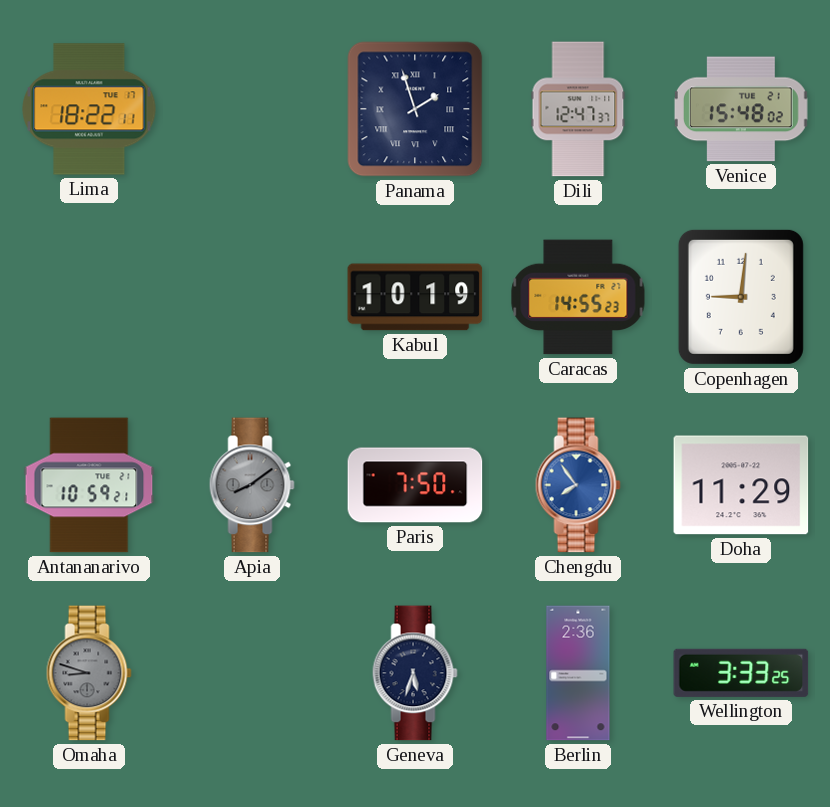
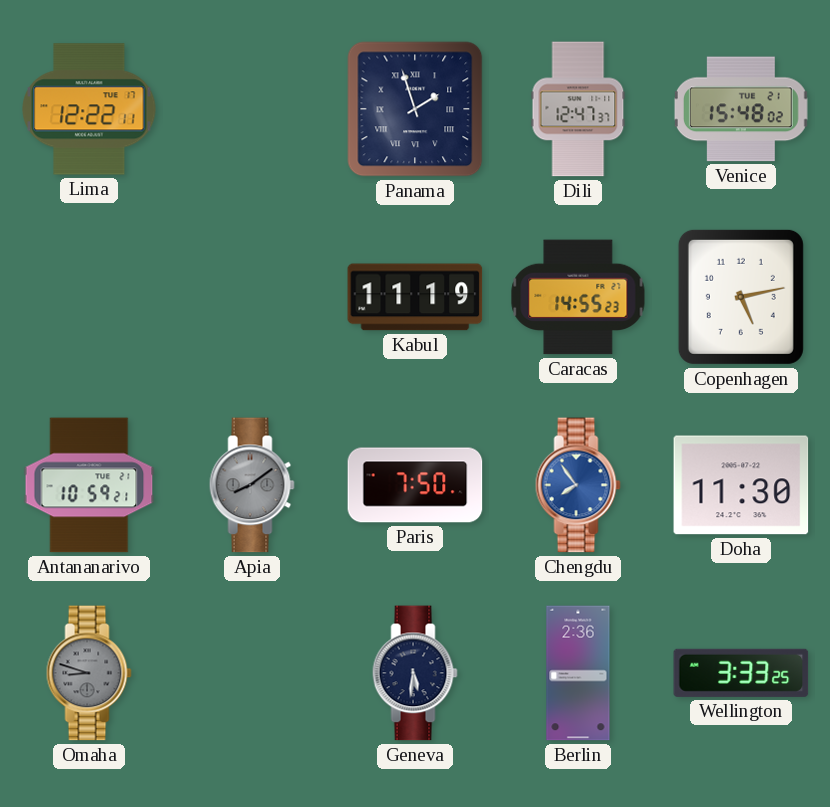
Lima: 18:22 -> 12:22 (89, 109)
Kabul: 10:19 -> 11:19 (415, 297)
Copenhagen: 9:01 -> 5:13 (741, 297)
Doha: 11:29 -> 11:30 (741, 485)
Geneva: 5:33 -> 5:31 (415, 673)
